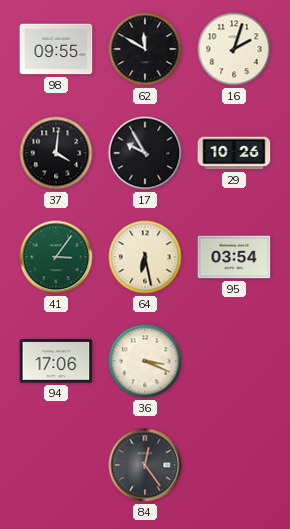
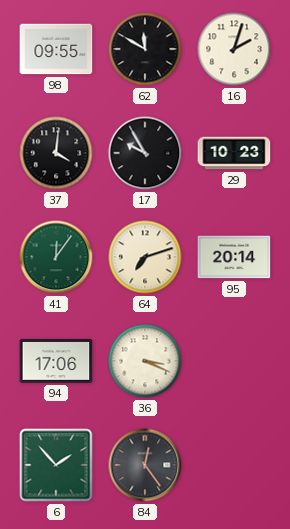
29: 10:26 -> 10:23 (234, 153)
41: 3:06 -> 12:06 (56, 257)
64: 6:28 -> 7:12 (145, 257)
95: 03:54 -> 20:14 (234, 257)
6: none -> 1:53 (56, 465)
